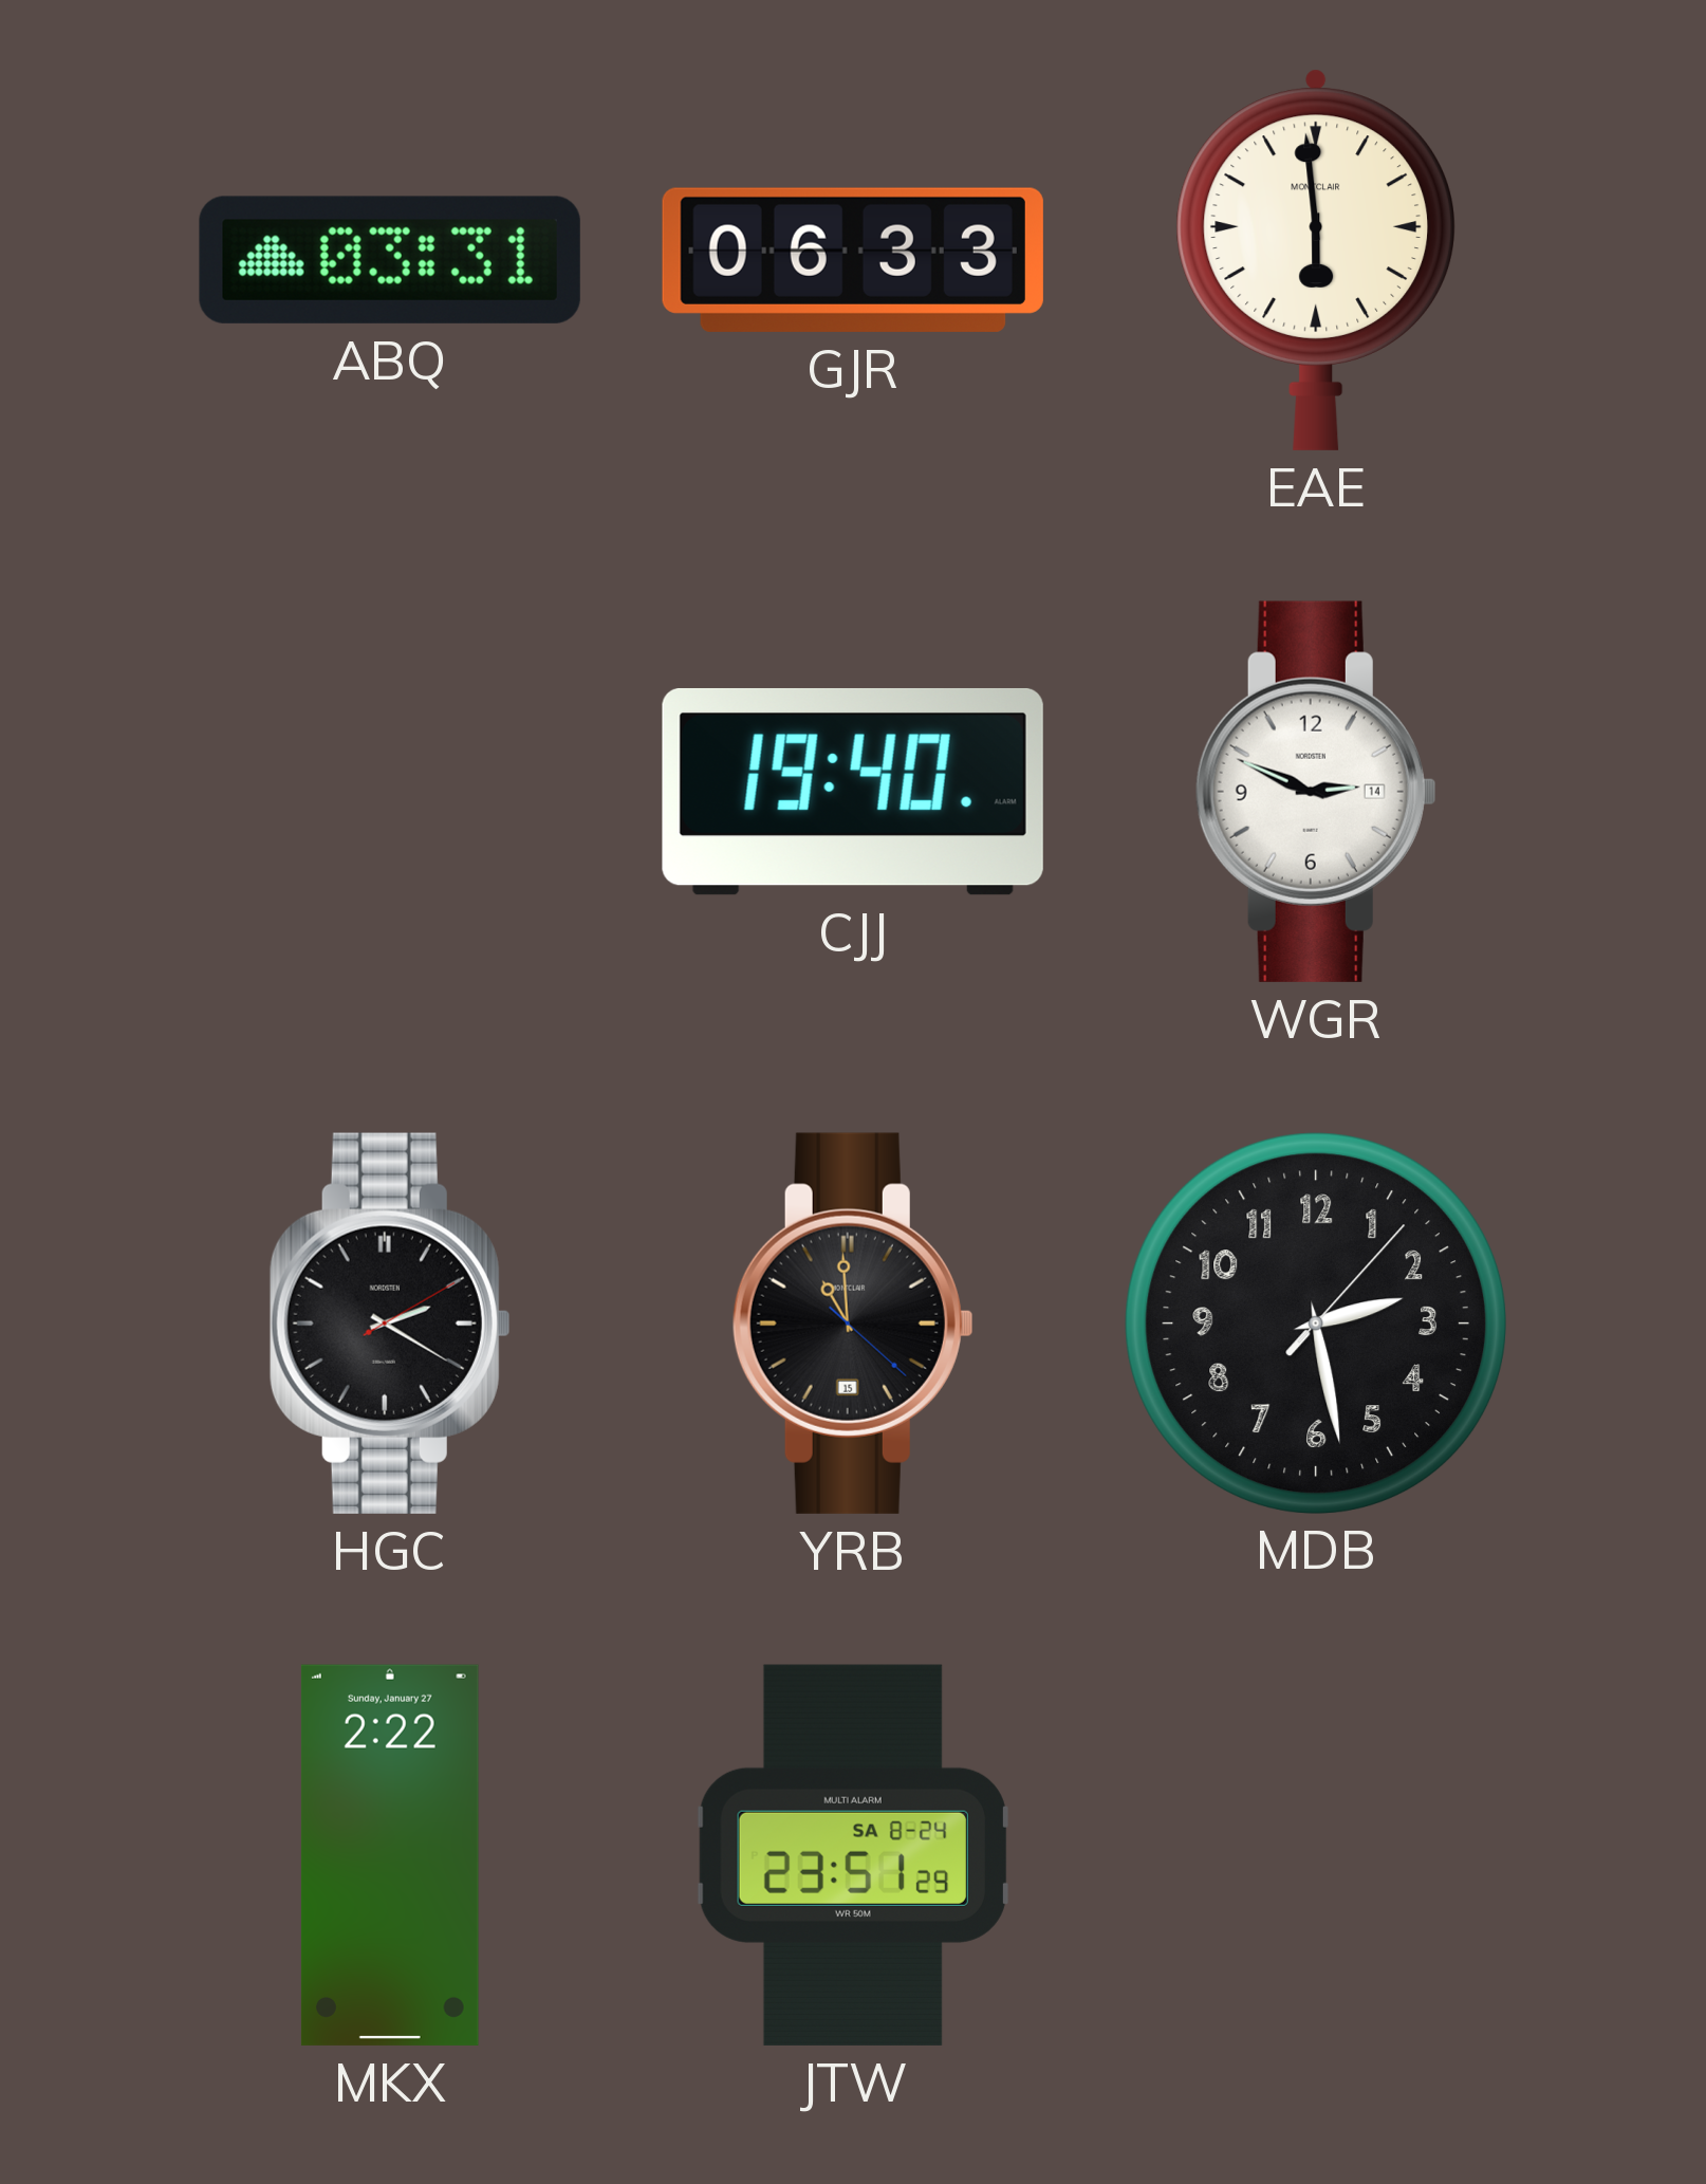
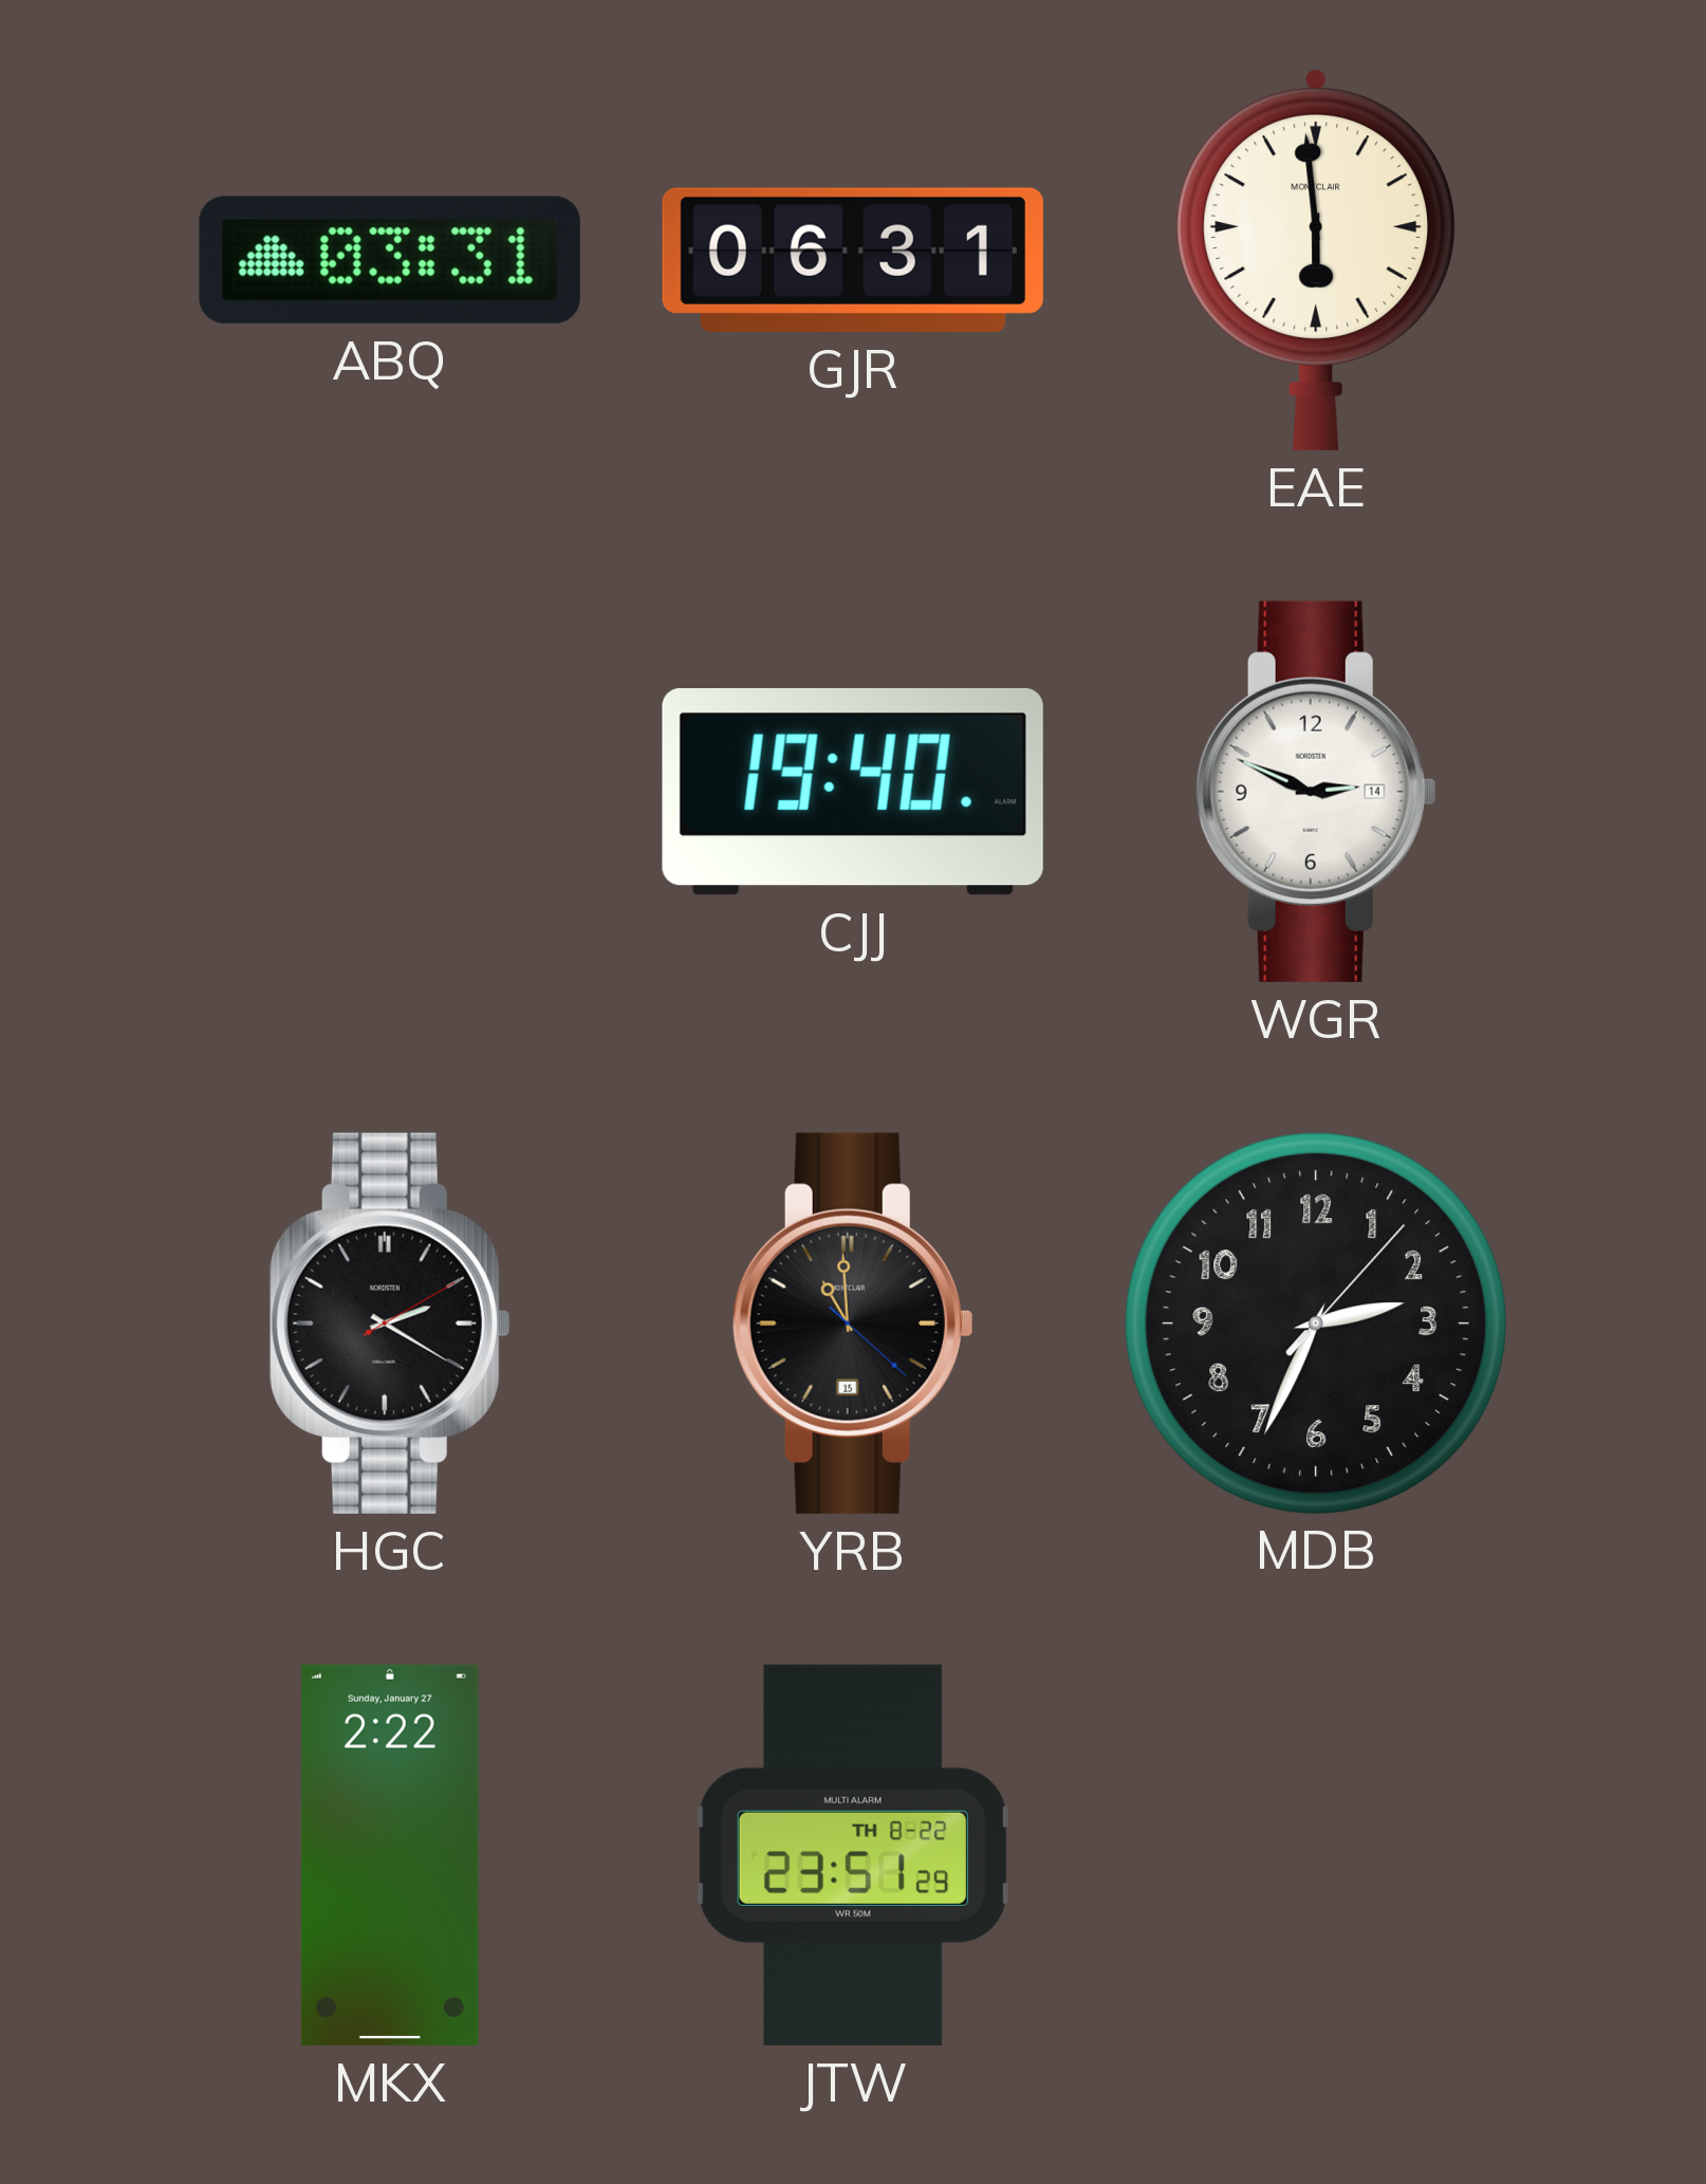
GJR: 06:33 -> 06:31 (853, 260)
MDB: 2:28 -> 2:34 (1315, 1322)
JTW date: SA 8-24 -> TH 8-22 (853, 1855)
